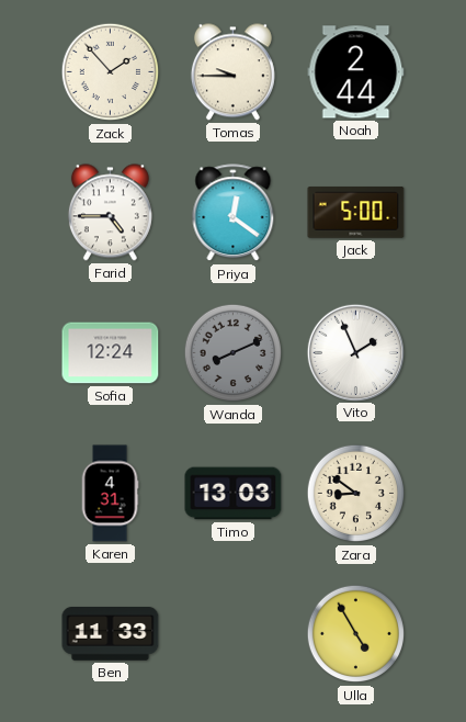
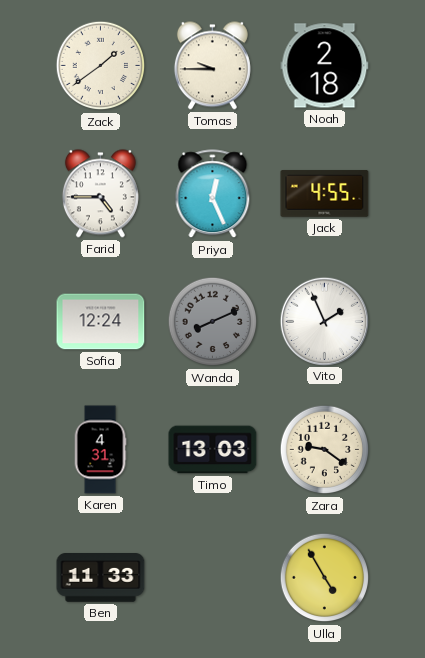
Zack: 1:53 -> 1:39 (101, 66)
Noah: 2:44 -> 2:18 (325, 66)
Priya: 12:21 -> 12:26 (213, 194)
Jack: 5:00 -> 4:55 (325, 194)
Zara: 8:51 -> 9:21 (325, 450)
